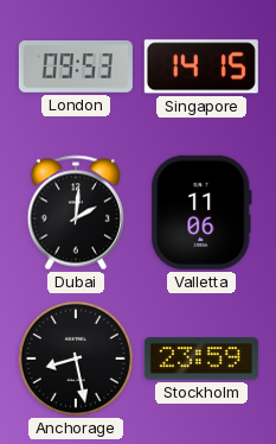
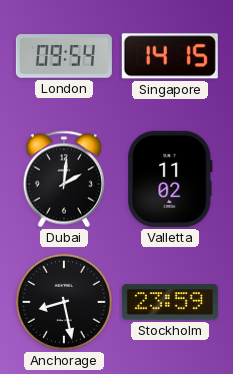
London: 09:53 -> 09:54 (64, 56)
Valletta: 11:06 -> 11:02 (170, 179)
